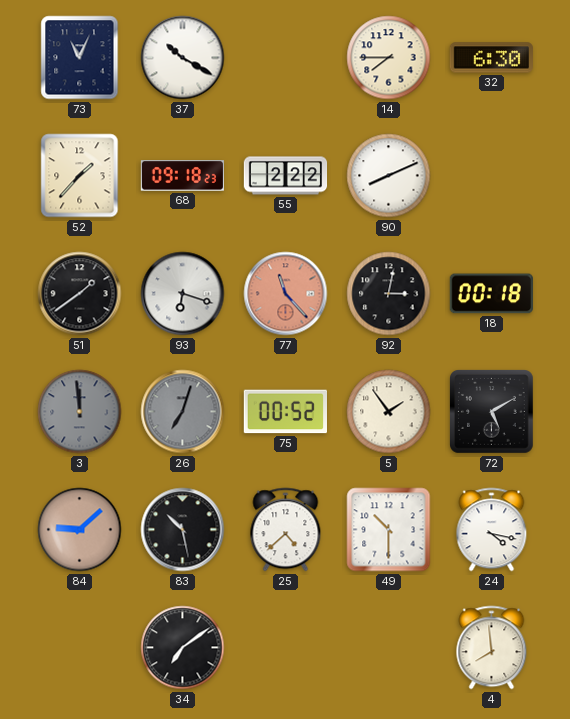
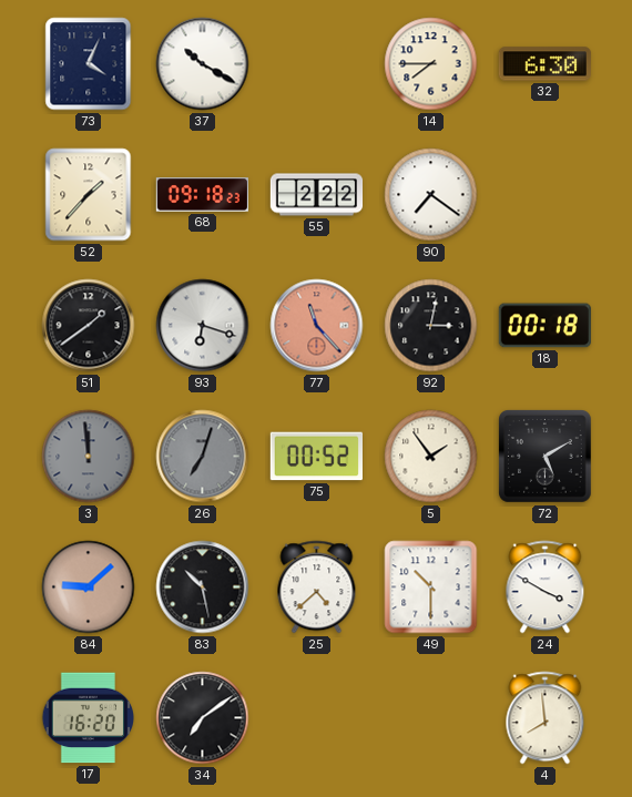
73: 11:04 -> 4:04 (89, 64)
90: 8:11 -> 7:21 (431, 195)
24: 4:17 -> 3:50 (546, 587)
17: none -> 16:20 (88, 718)
